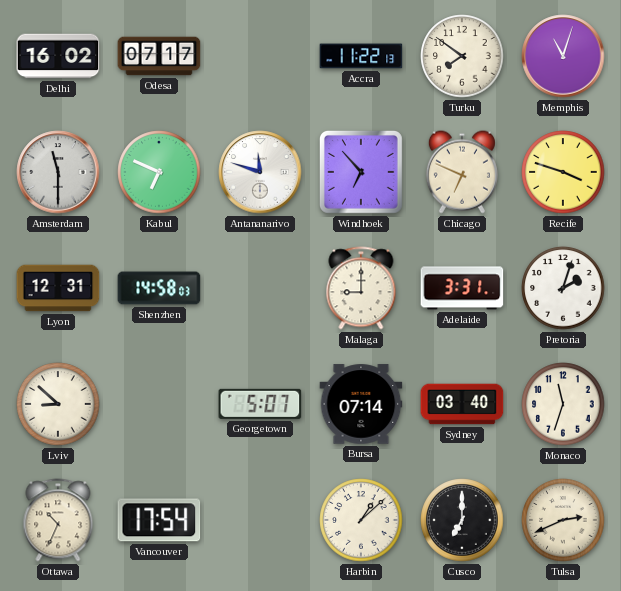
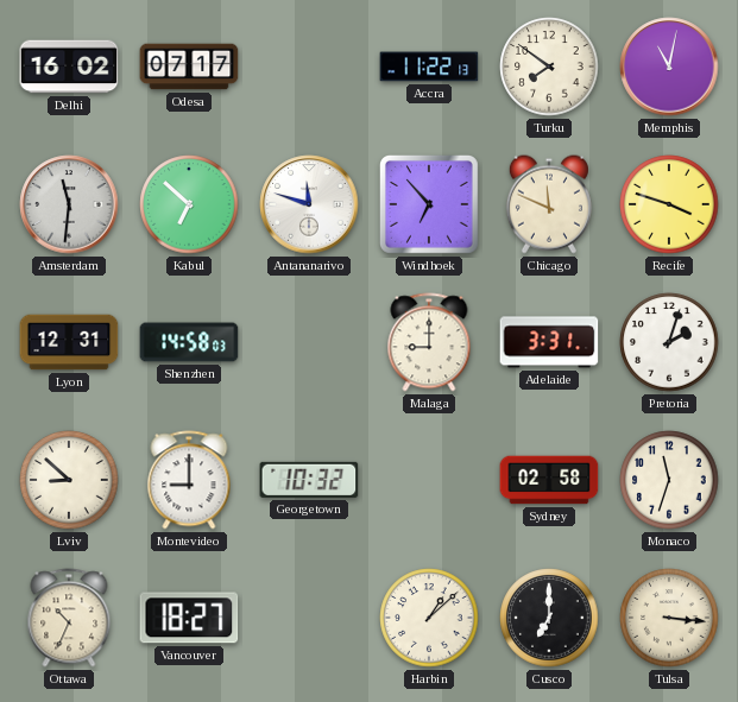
Memphis: 11:03 -> 11:02 (669, 67)
Amsterdam: 11:30 -> 11:31 (69, 204)
Kabul: 6:49 -> 6:52 (189, 204)
Chicago: 6:49 -> 11:49 (549, 204)
Montevideo: none -> 9:00 (189, 480)
Georgetown: 5:07 -> 10:32 (309, 480)
Bursa: 07:14 -> none (361, 404)
Sydney: 03:40 -> 02:58 (549, 480)
Vancouver: 17:54 -> 18:27 (189, 618)
Tulsa: 2:41 -> 3:16 (669, 618)
